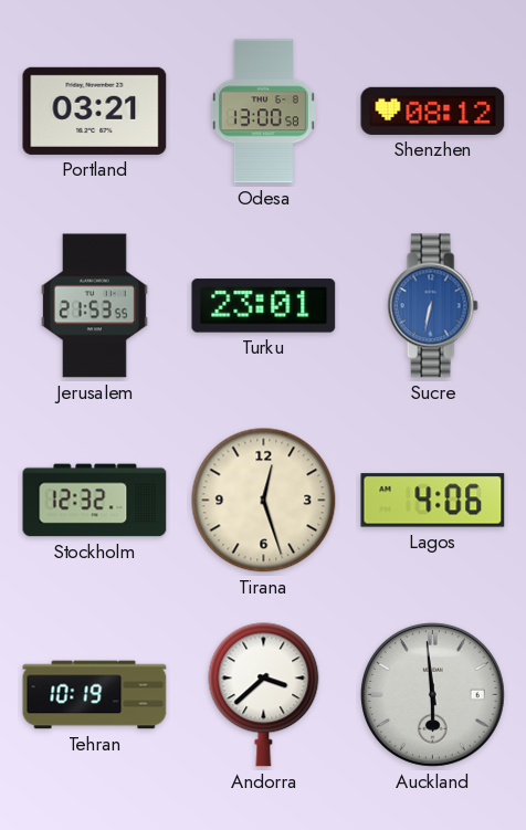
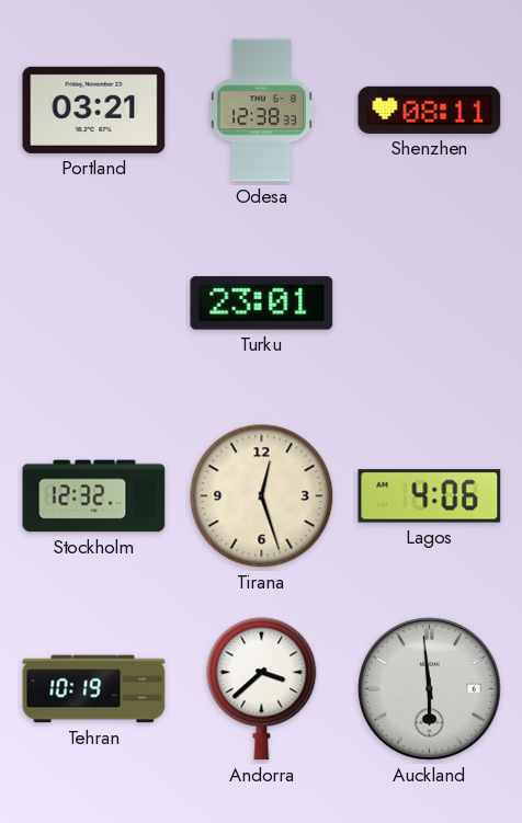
Odesa: 13:00 -> 12:38 (261, 111)
Shenzhen: 08:12 -> 08:11 (430, 110)
Jerusalem: 21:53 -> none (94, 306)
Sucre: 6:32 -> none (432, 306)
